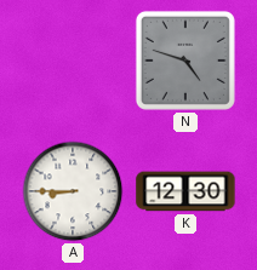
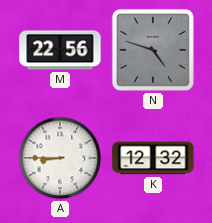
M: none -> 22:56 (60, 50)
K: 12:30 -> 12:32 (153, 158)
